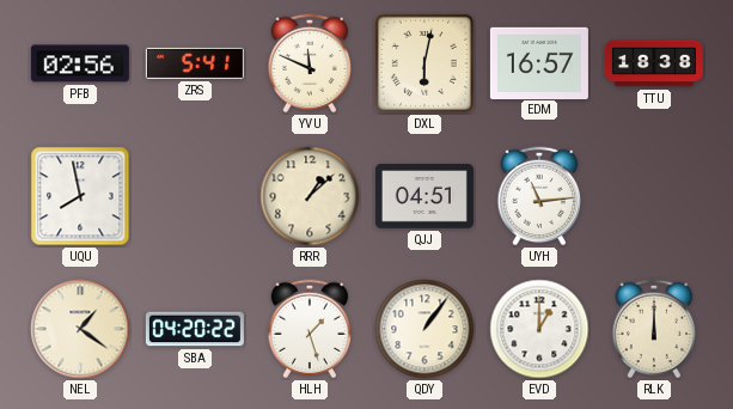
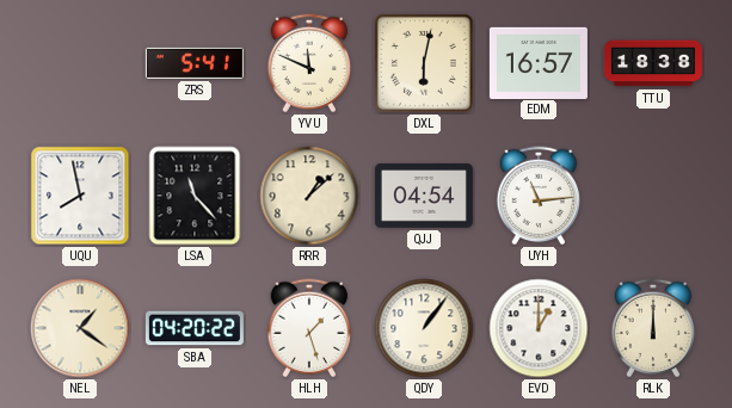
PFB: 02:56 -> none (80, 63)
LSA: none -> 11:23 (195, 196)
QJJ: 04:51 -> 04:54 (424, 197)
